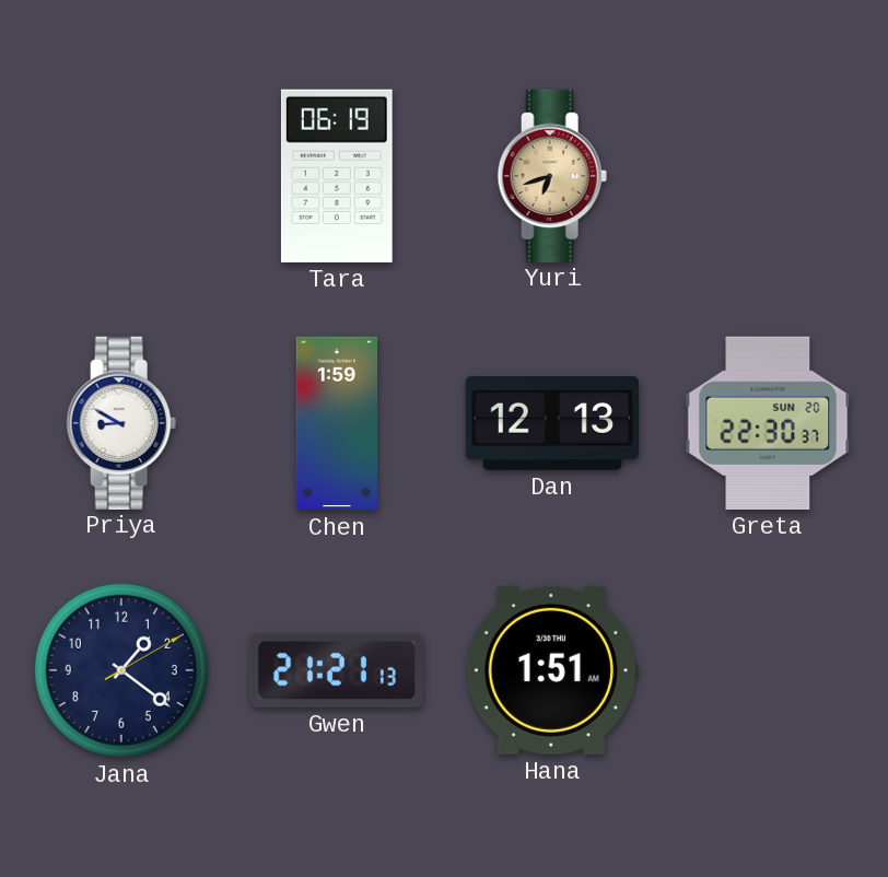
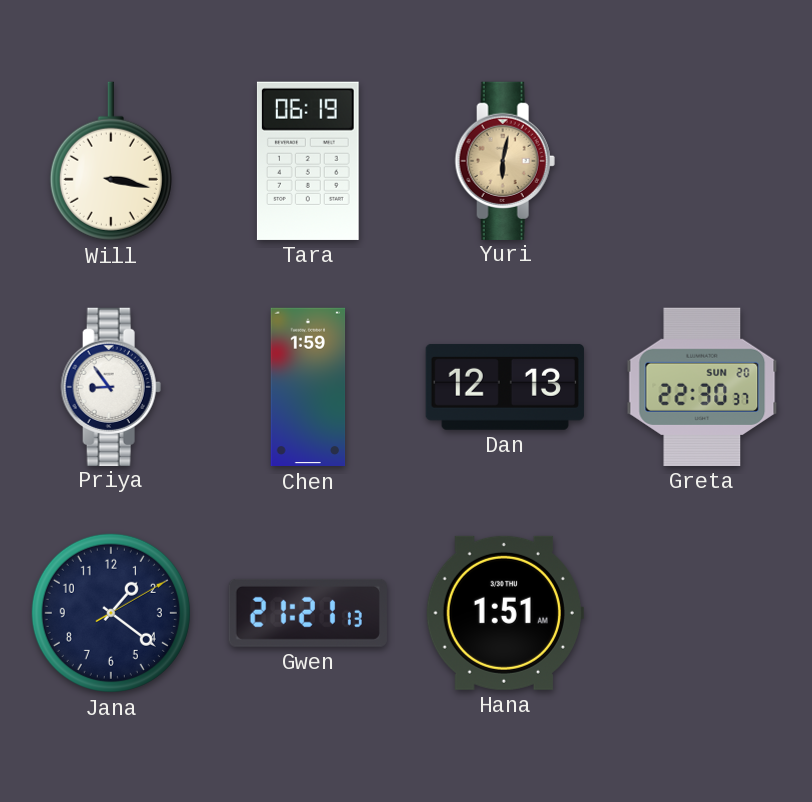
Will: none -> 3:17 (111, 161)
Yuri: 6:42 -> 6:02 (505, 160)
Priya: 8:50 -> 8:54 (111, 386)
